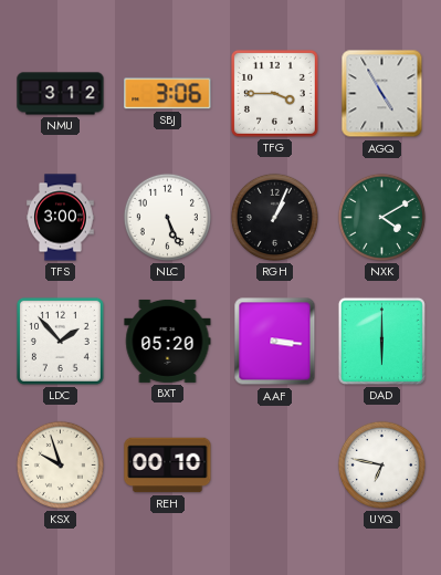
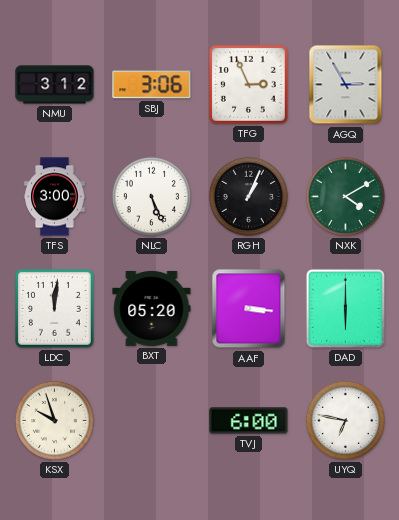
TFG: 3:45 -> 2:56 (248, 84)
AGQ: 4:55 -> 2:55 (346, 85)
LDC: 1:53 -> 12:01 (54, 308)
REH: 00:10 -> none (168, 466)
TVJ: none -> 6:00 (249, 421)
